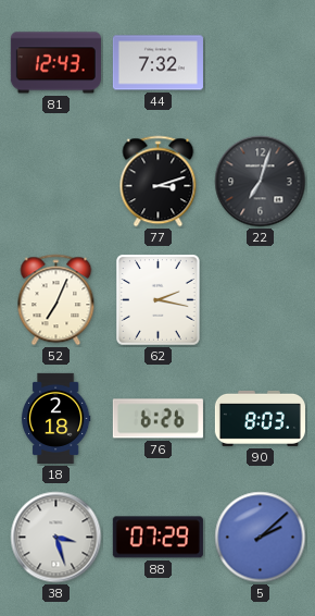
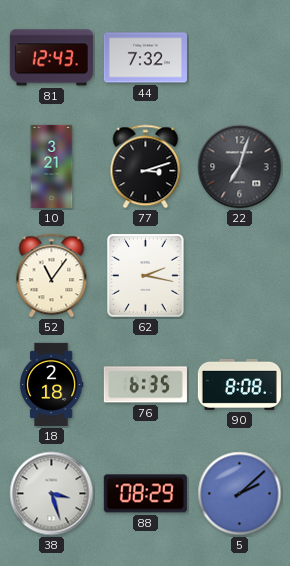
10: none -> 3:21 (52, 166)
52: 7:04 -> 11:06 (52, 276)
76: 6:26 -> 6:35 (145, 385)
90: 8:03 -> 8:08 (239, 384)
88: 07:29 -> 08:29 (145, 494)
